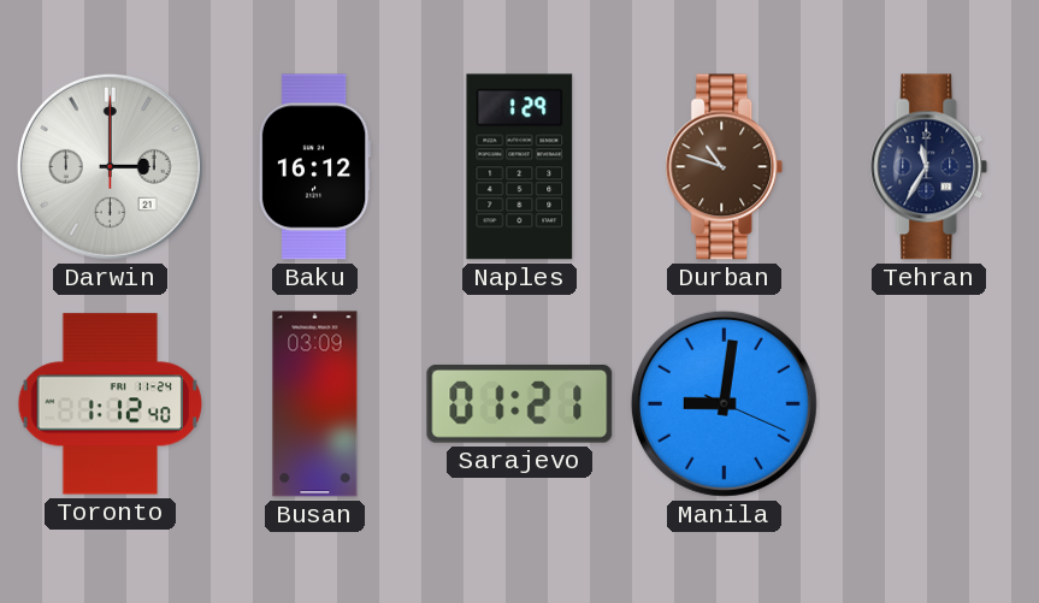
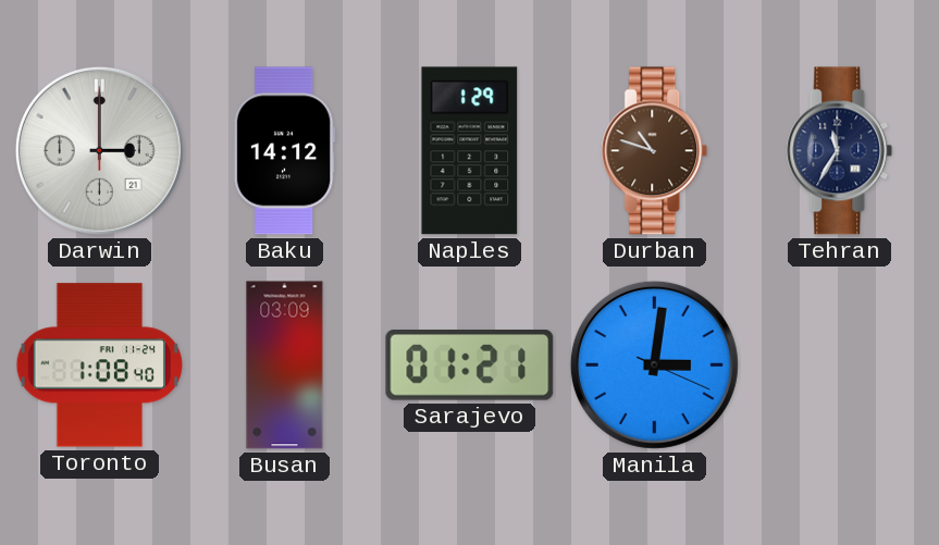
Baku: 16:12 -> 14:12 (284, 151)
Toronto: 1:12 -> 1:08 (99, 366)
Manila: 9:01 -> 3:01 (654, 364)
